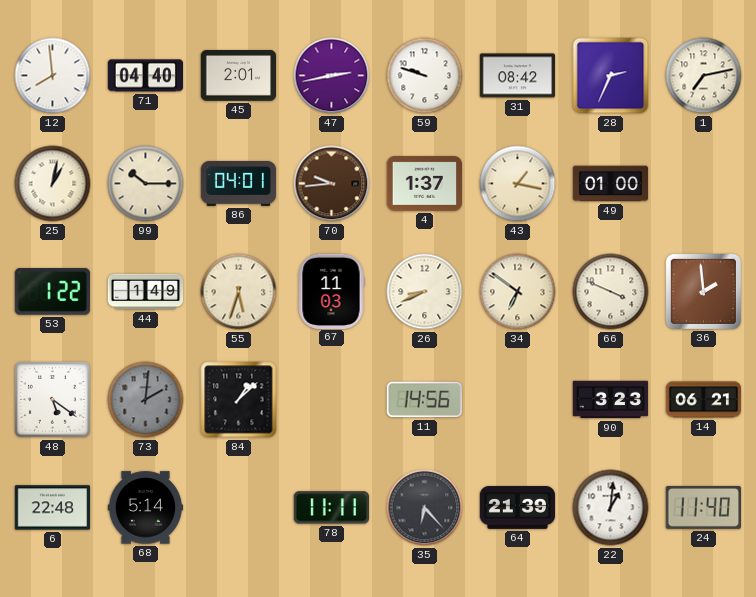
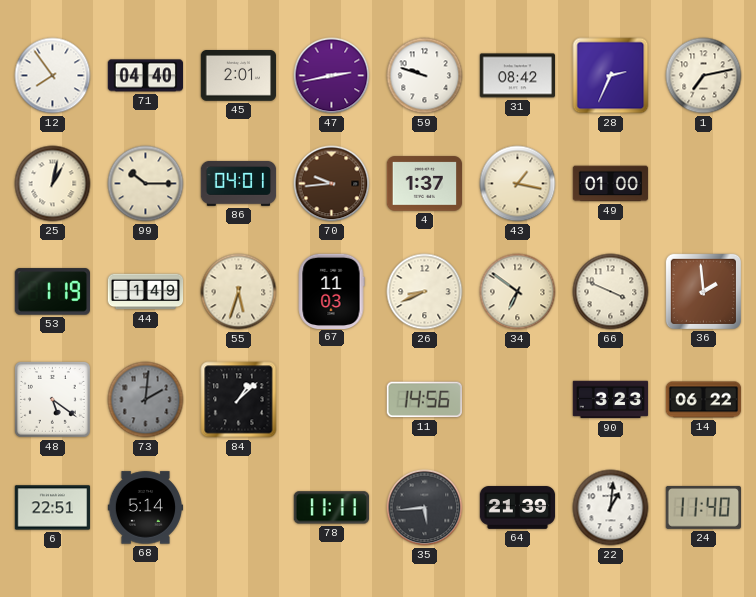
12: 7:59 -> 7:54 (53, 76)
53: 1:22 -> 1:19 (52, 292)
14: 06:21 -> 06:22 (704, 400)
6: 22:48 -> 22:51 (53, 508)
35: 6:23 -> 5:44 (425, 508)
